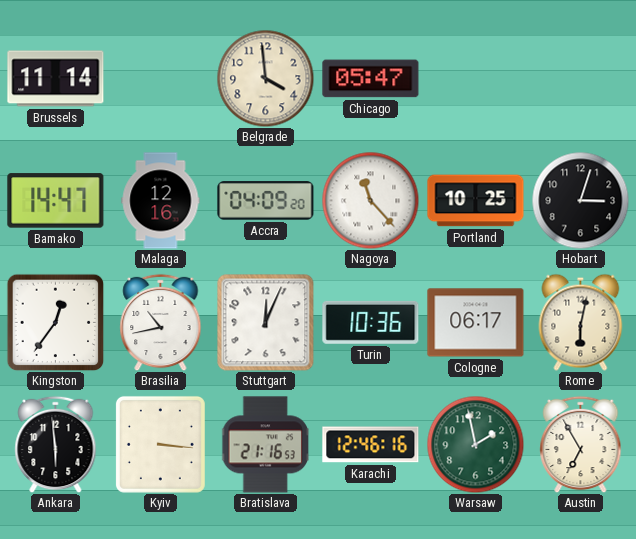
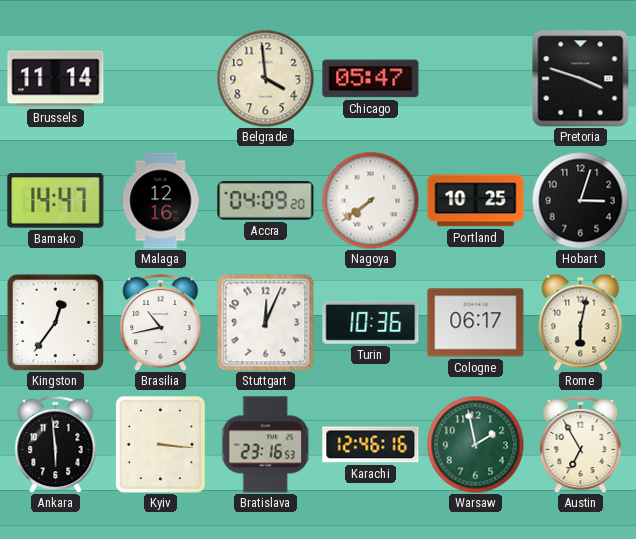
Pretoria: none -> 3:48 (581, 79)
Nagoya: 11:23 -> 7:39 (370, 200)
Bratislava: 21:16 -> 23:16 (265, 445)
